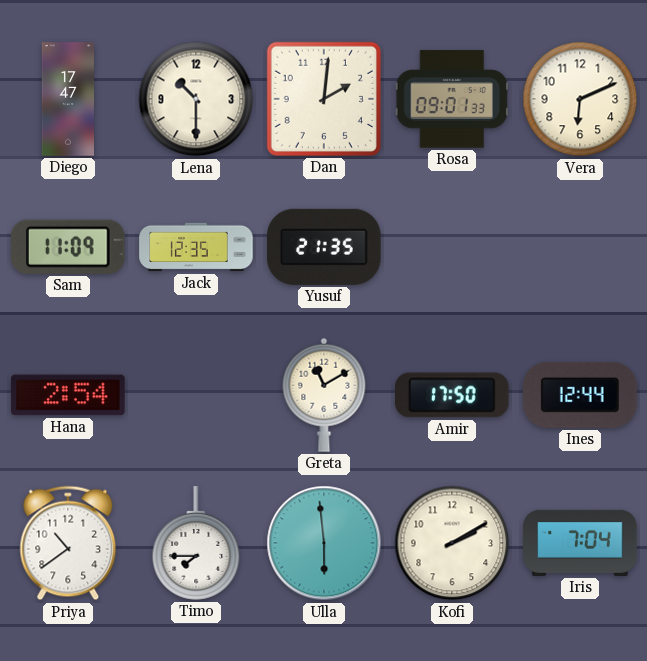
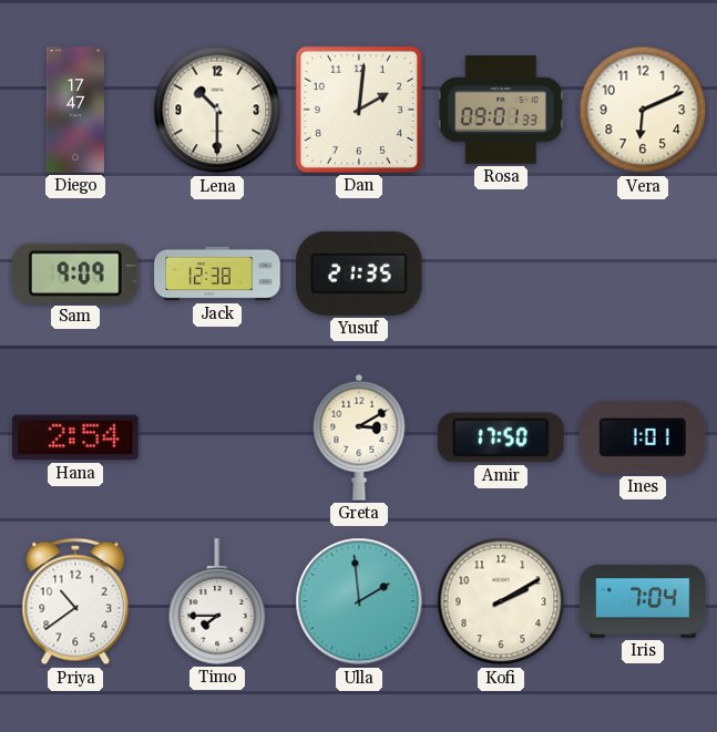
Sam: 11:09 -> 9:09 (76, 274)
Jack: 12:35 -> 12:38 (217, 274)
Greta: 11:10 -> 3:10 (359, 437)
Ines: 12:44 -> 1:01 (643, 437)
Ulla: 5:59 -> 1:59 (359, 601)
